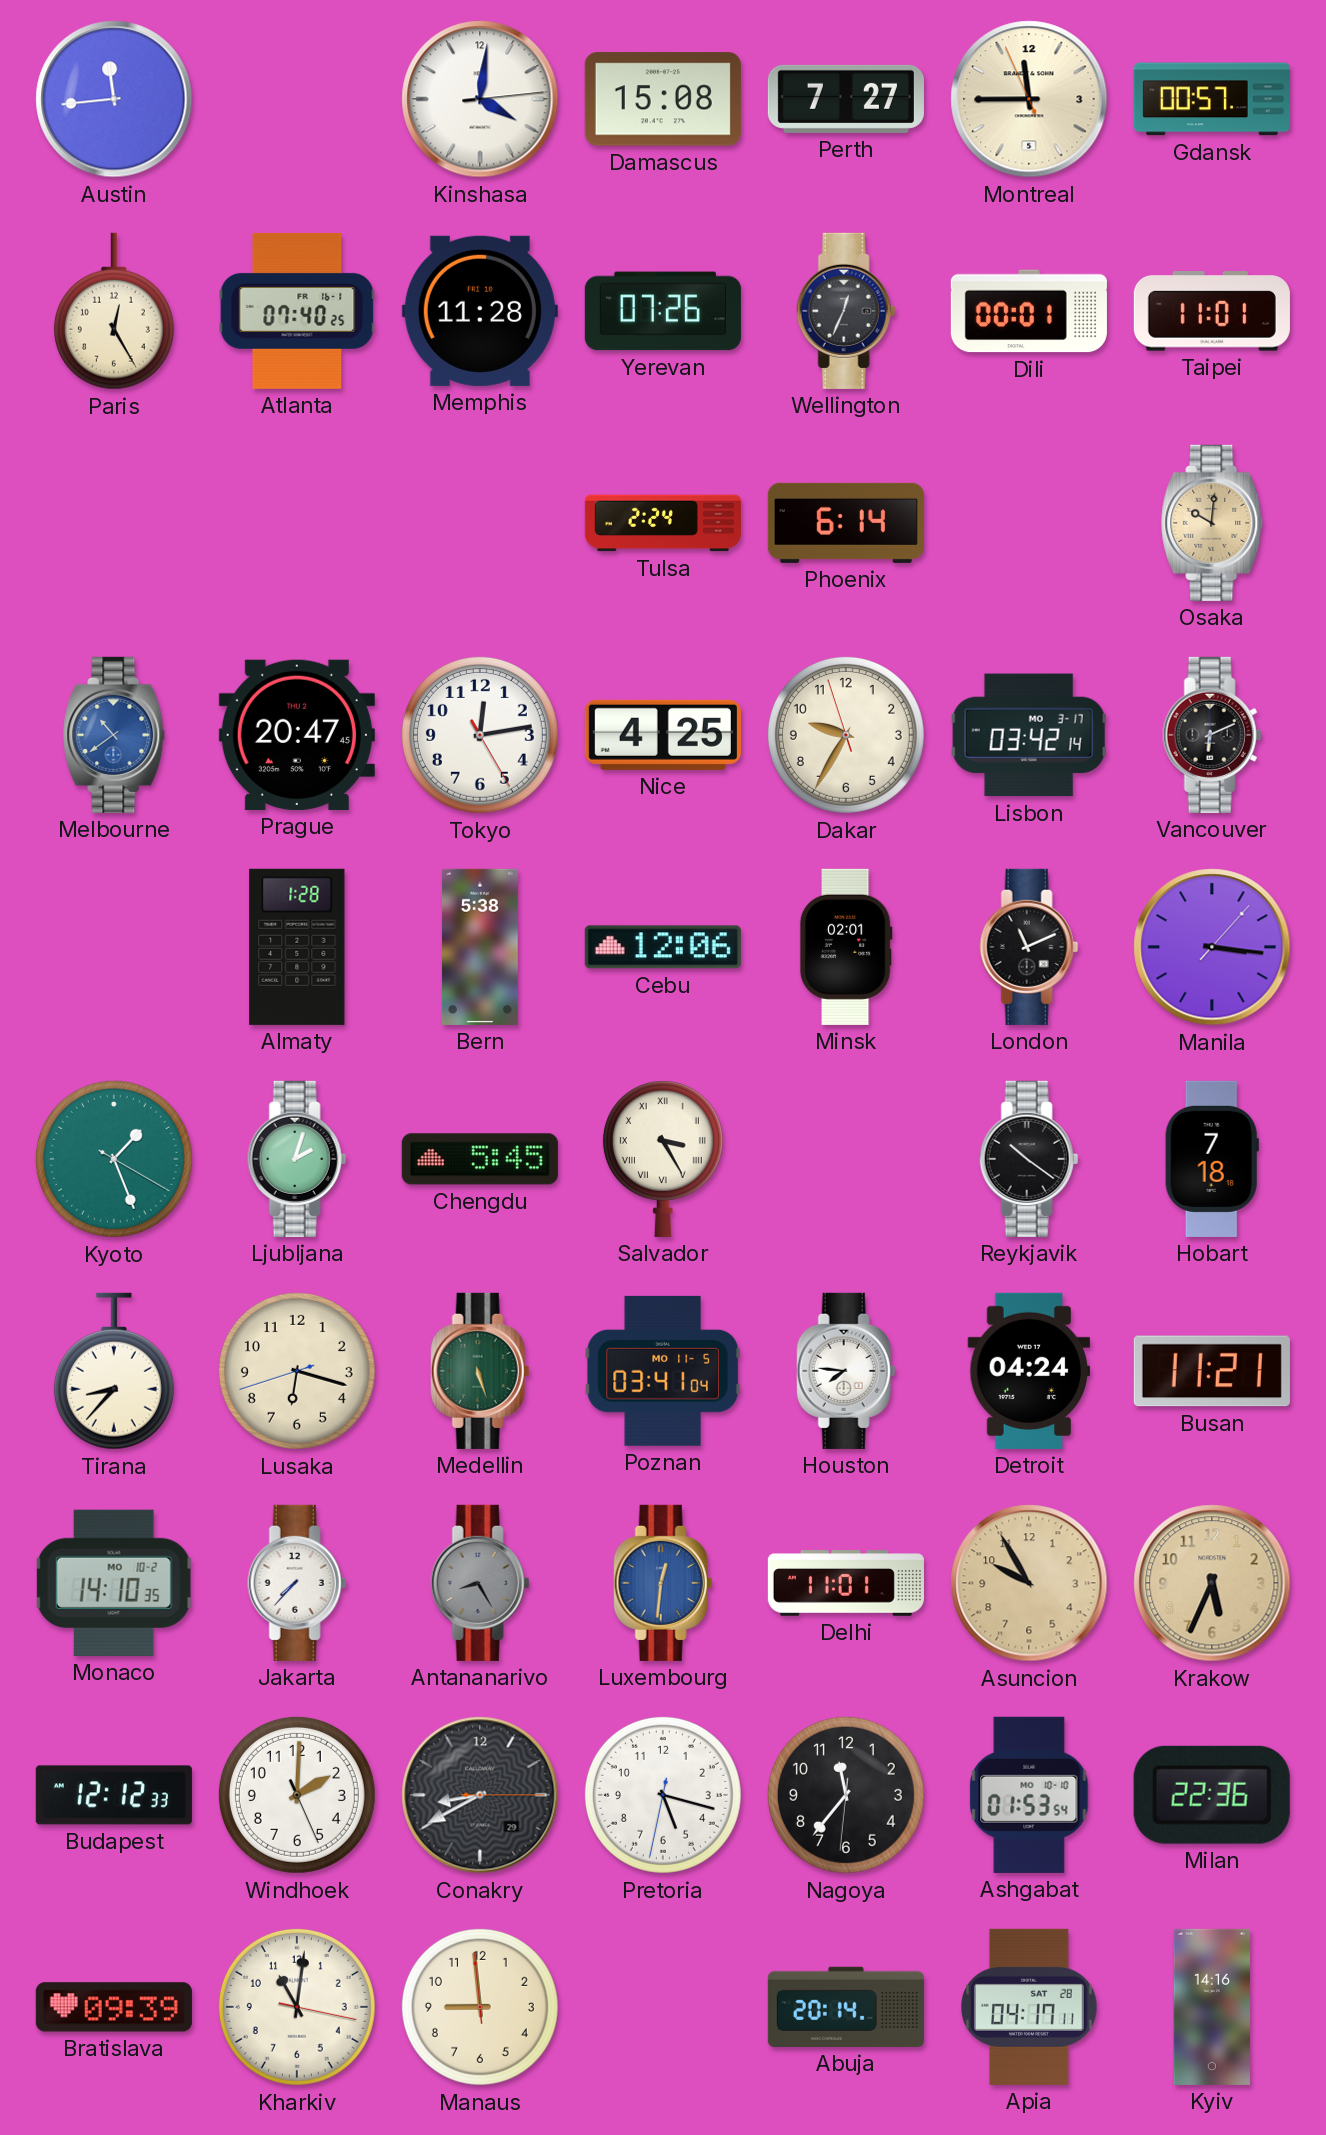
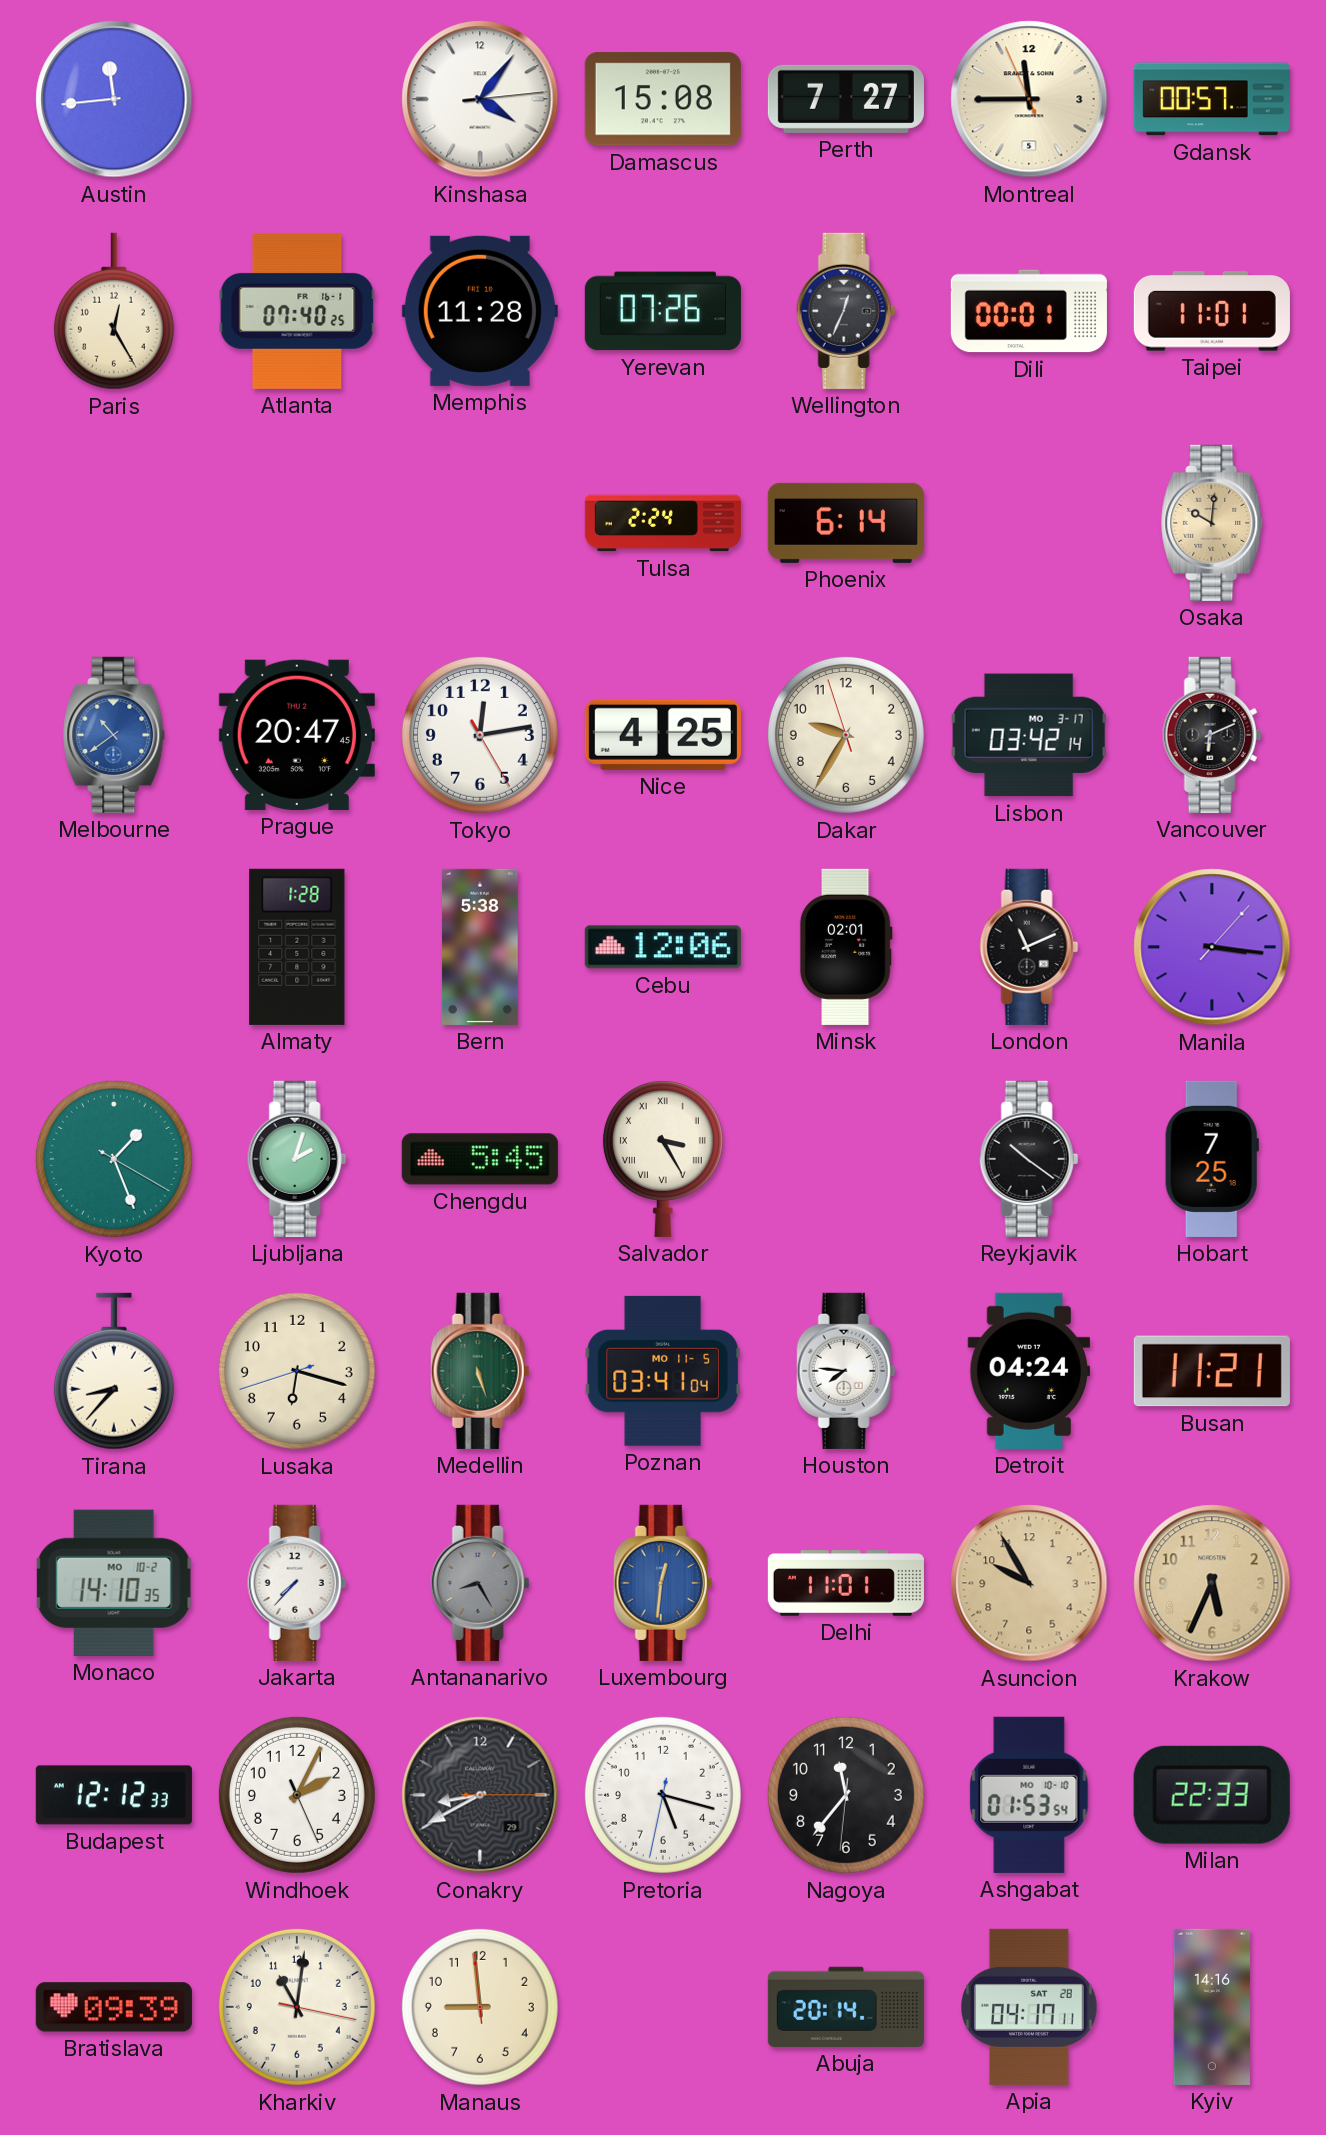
Kinshasa: 4:01 -> 4:06 (480, 99)
Hobart: 7:18 -> 7:25 (1212, 1159)
Windhoek: 2:00 -> 2:04 (297, 1795)
Milan: 22:36 -> 22:33 (1212, 1795)
